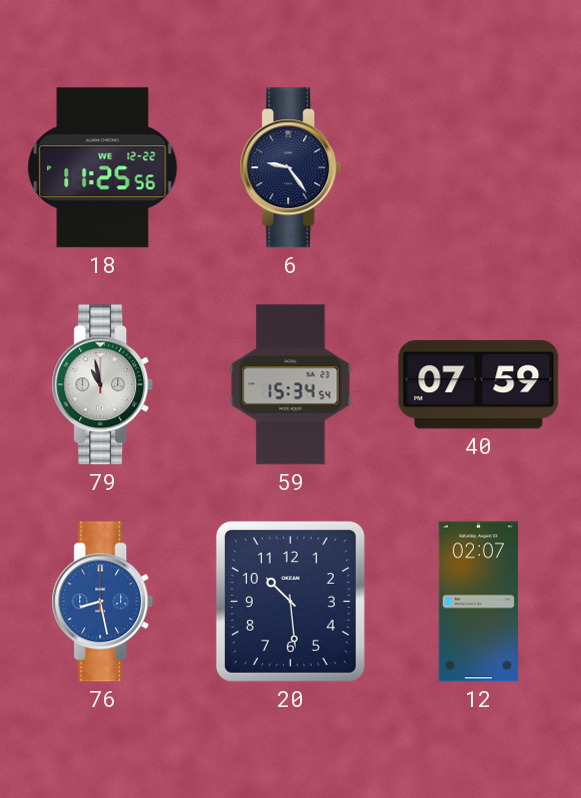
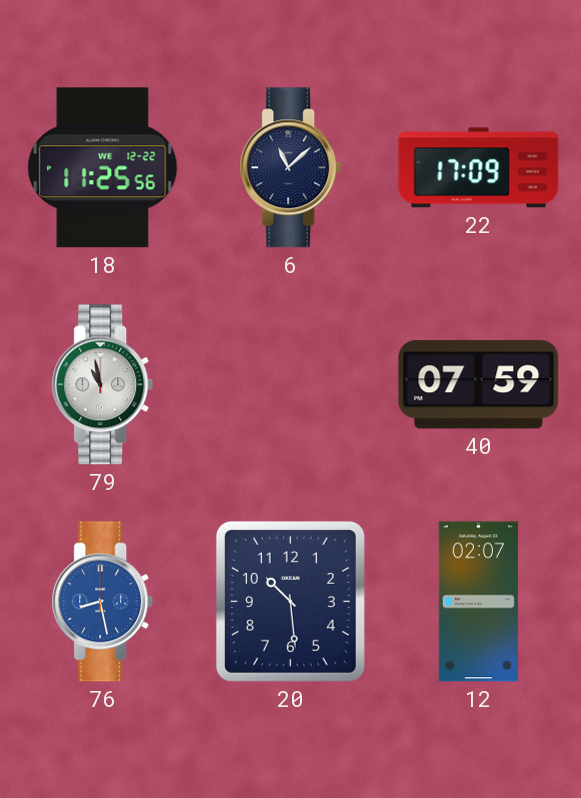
6: 9:24 -> 11:08 (291, 168)
22: none -> 17:09 (479, 168)
59: 15:34 -> none (291, 385)
